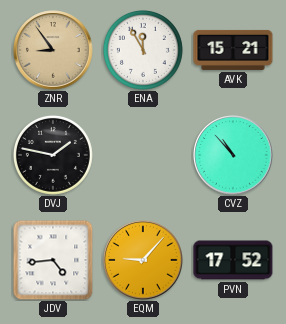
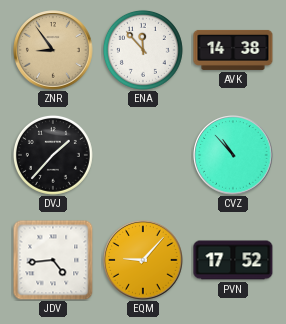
ENA: 11:55 -> 11:53 (143, 50)
AVK: 15:21 -> 14:38 (233, 50)
DVJ: 1:47 -> 1:37 (53, 155)
